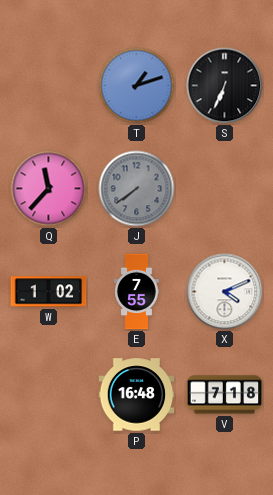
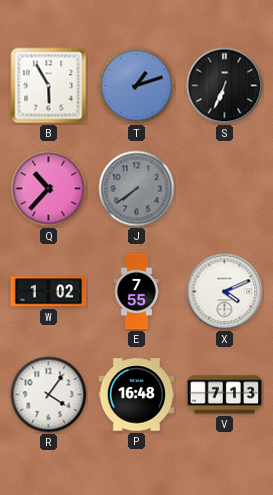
B: none -> 5:55 (49, 86)
Q: 11:37 -> 10:37 (49, 189)
R: none -> 4:06 (49, 395)
V: 7:18 -> 7:13 (225, 395)
